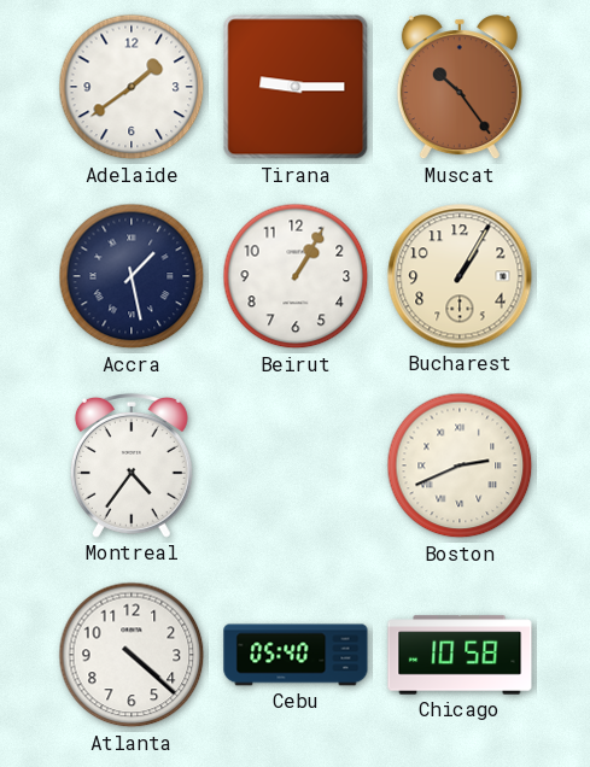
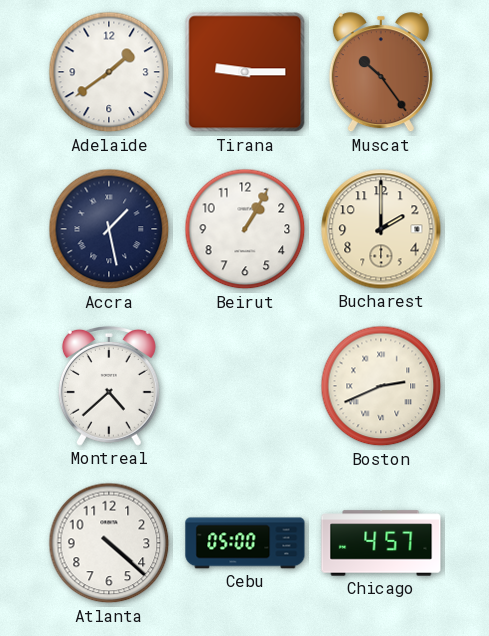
Bucharest: 1:05 -> 2:00 (381, 229)
Montreal: 4:36 -> 4:38 (109, 387)
Cebu: 05:40 -> 05:00 (245, 543)
Chicago: 10:58 -> 4:57 (381, 543)
